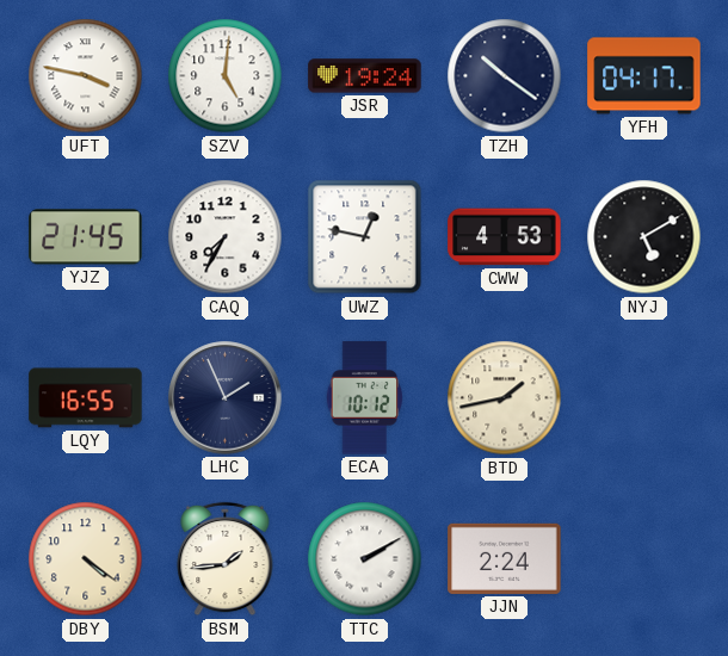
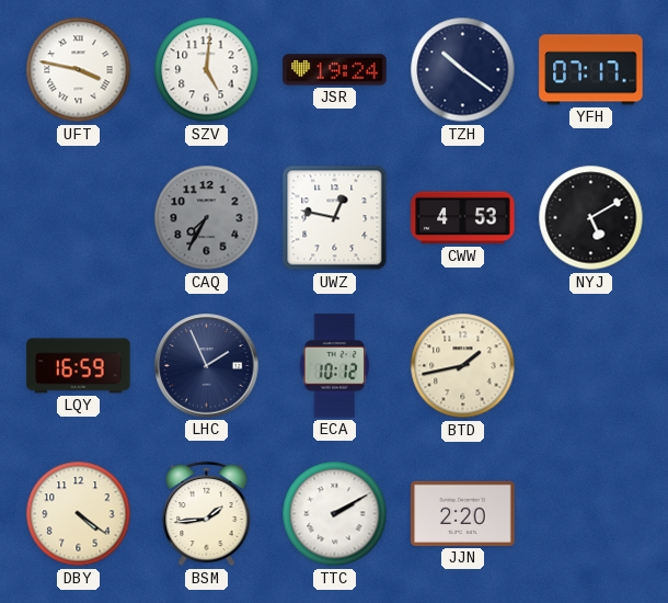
YFH: 04:17 -> 07:17 (591, 70)
YJZ: 21:45 -> none (86, 237)
CAQ dial: white -> grey (207, 218)
LQY: 16:55 -> 16:59 (79, 366)
JJN: 2:24 -> 2:20 (463, 513)
